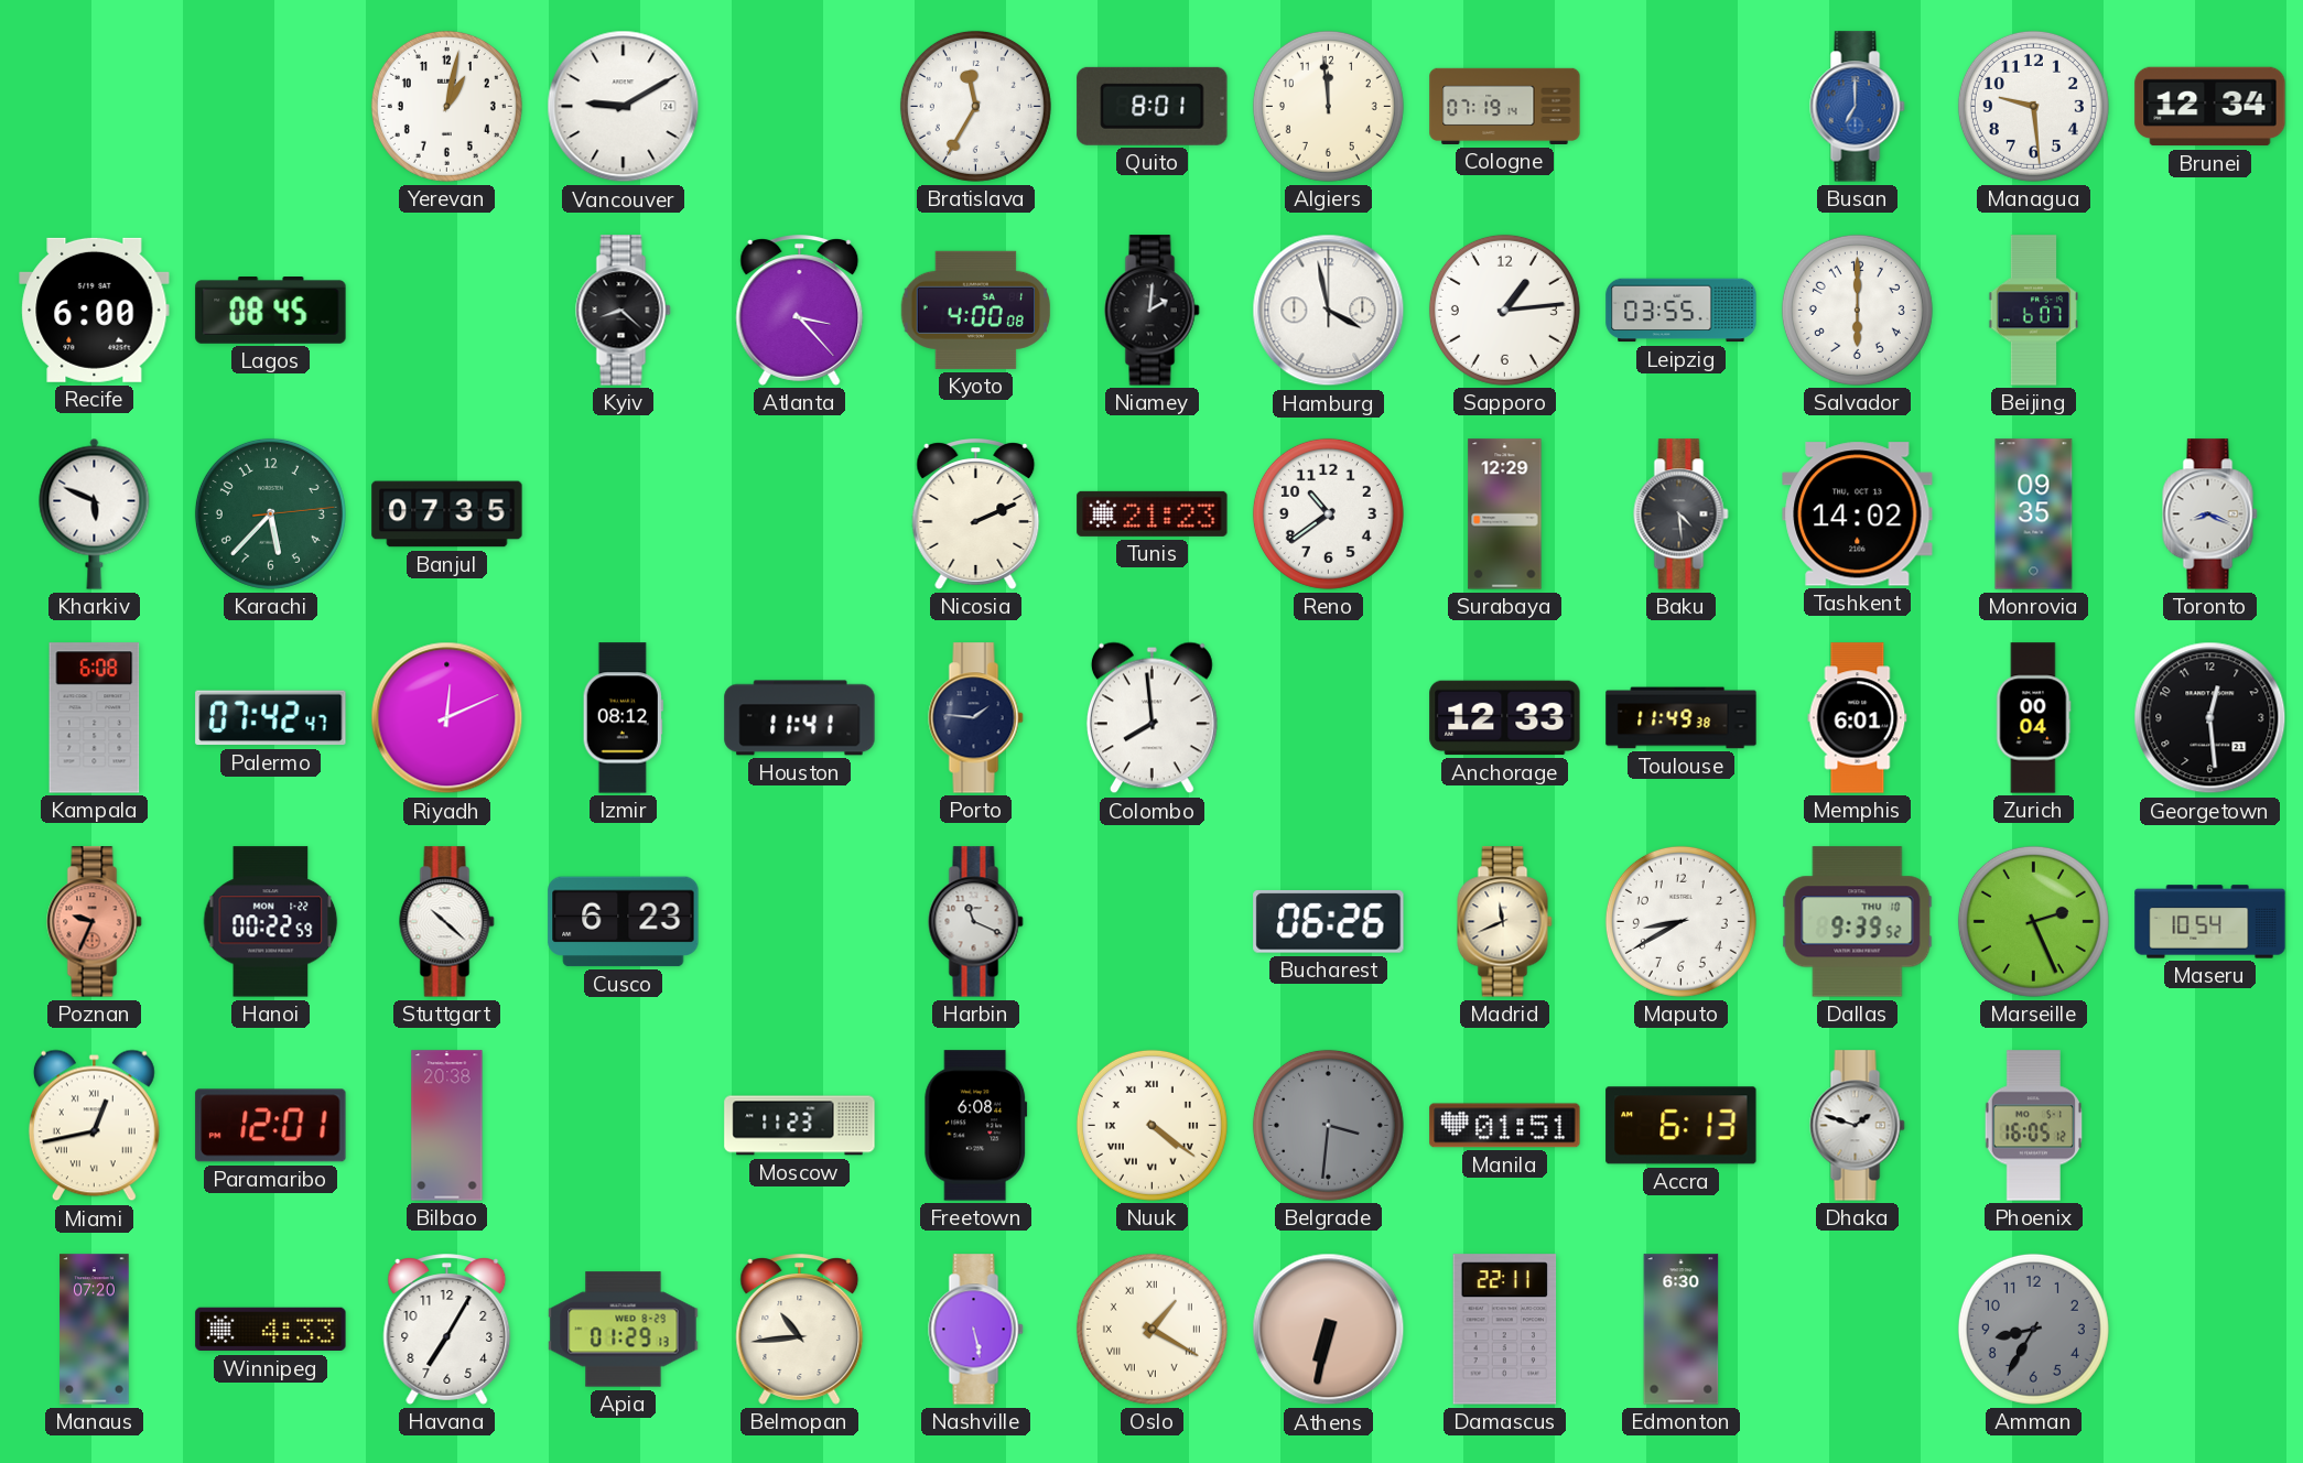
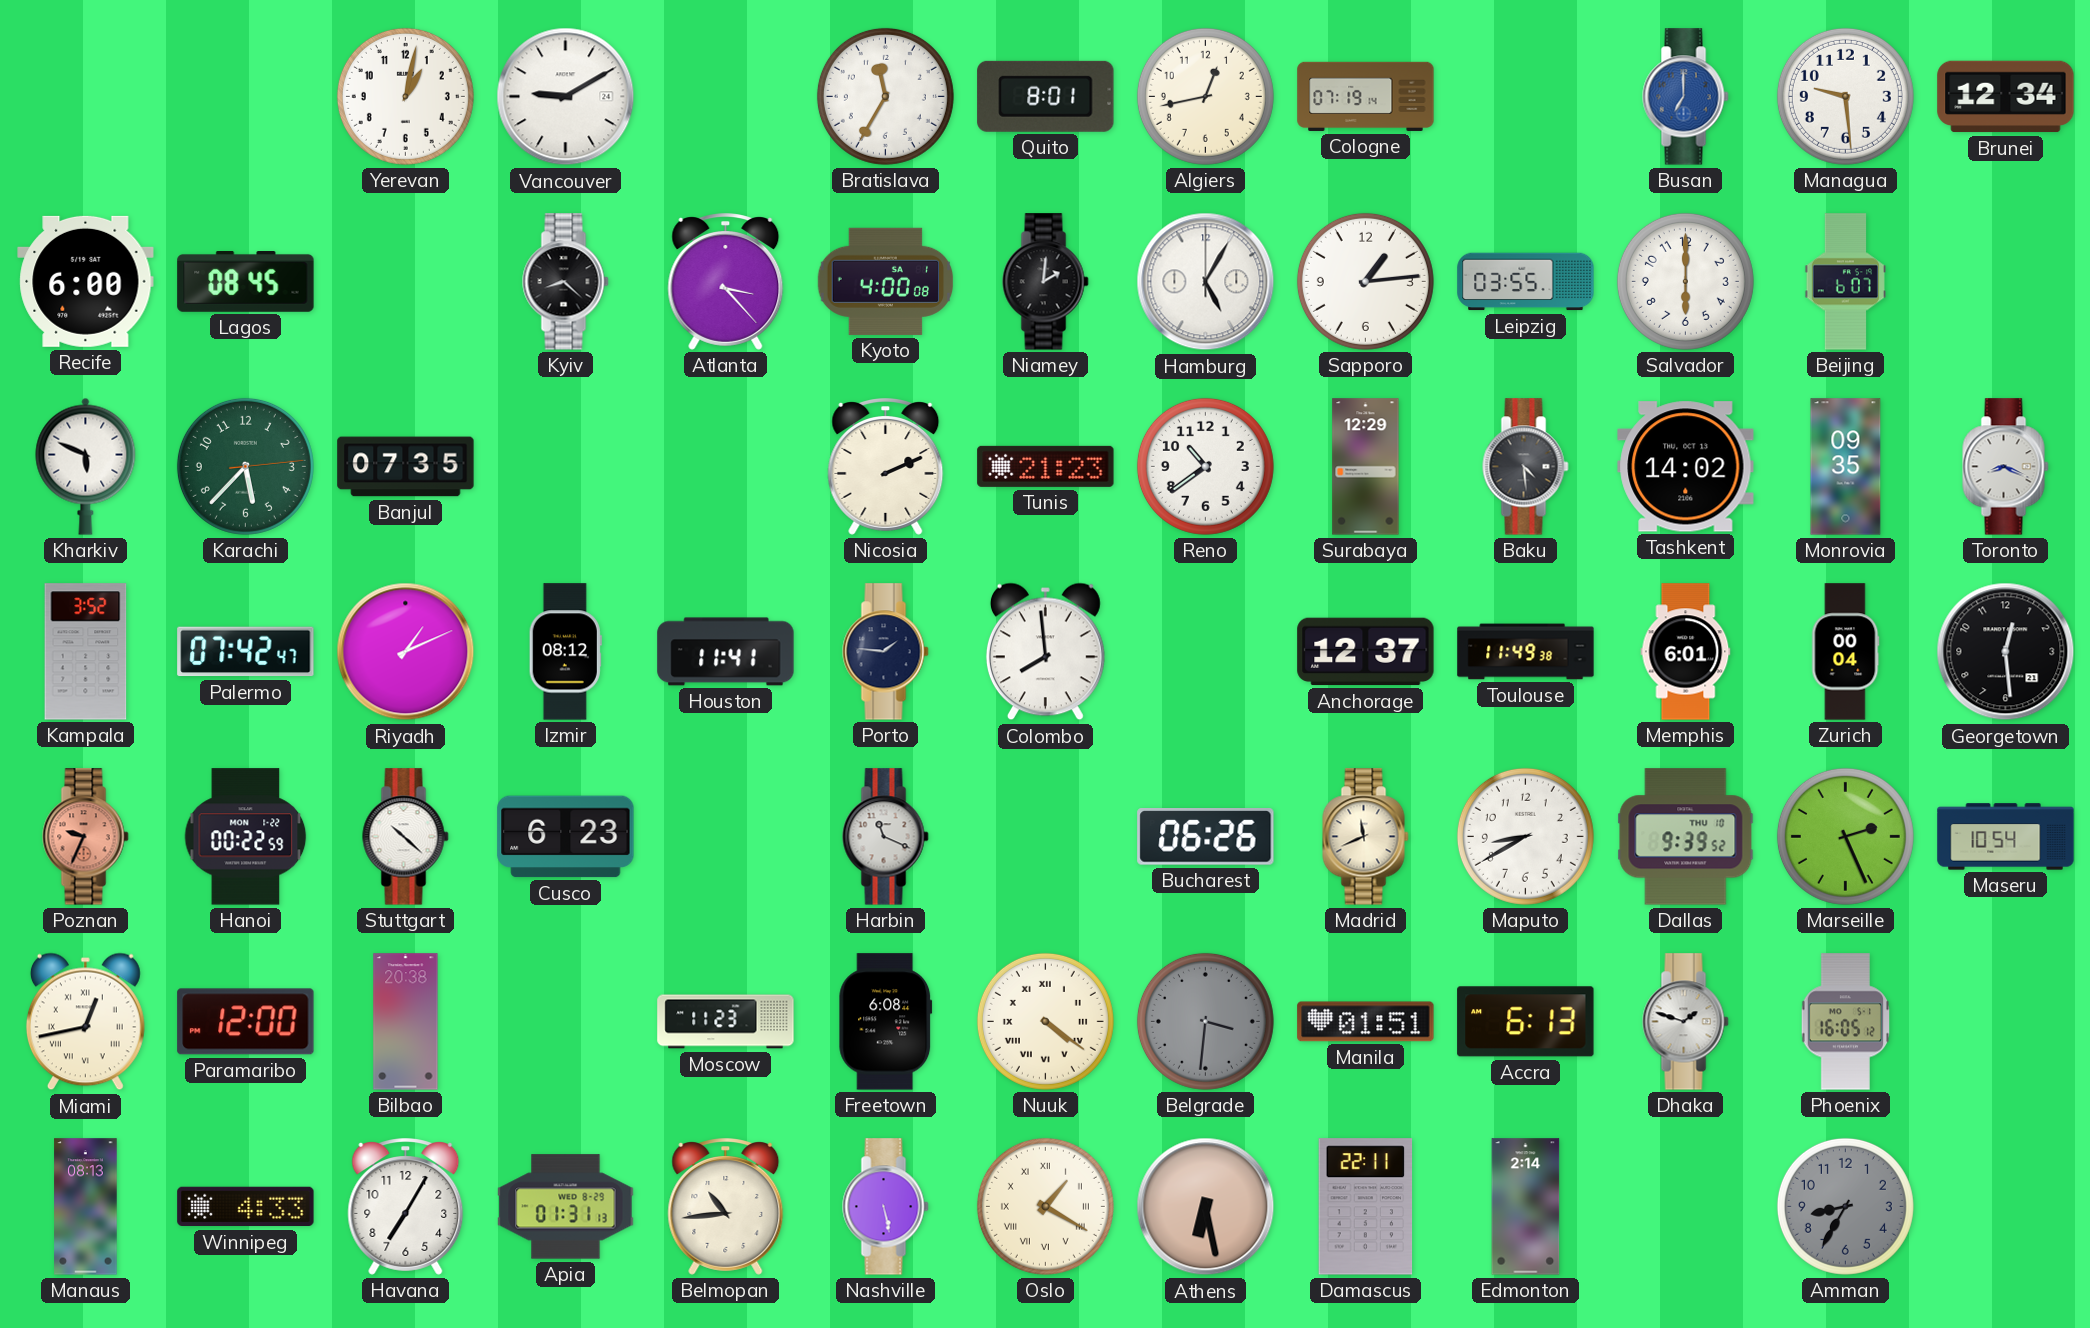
Algiers: 11:59 -> 12:43 (1205, 96)
Hamburg: 3:58 -> 5:05 (1206, 282)
Kampala: 6:08 -> 3:52 (86, 652)
Riyadh: 12:11 -> 1:11 (406, 652)
Anchorage: 12:33 -> 12:37 (1366, 652)
Paramaribo: 12:01 -> 12:00 (246, 1022)
Manaus: 07:20 -> 08:13 (86, 1207)
Apia: 01:29 -> 01:31 (566, 1207)
Athens: 6:32 -> 6:28 (1206, 1207)
Edmonton: 6:30 -> 2:14 (1526, 1207)
